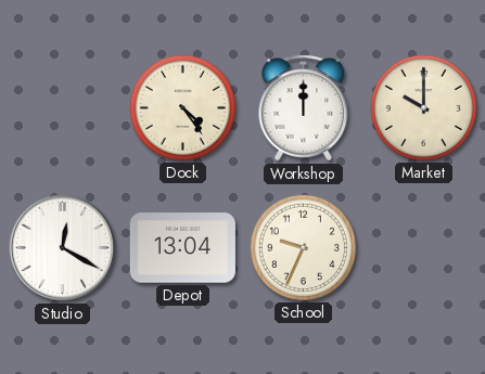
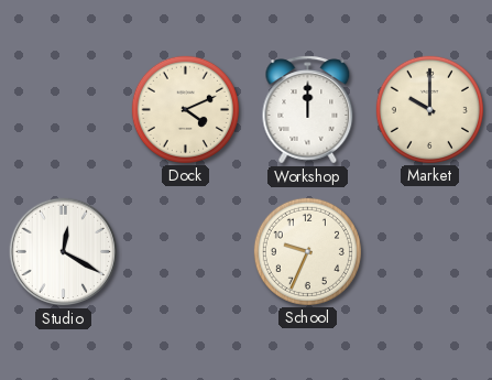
Dock: 4:24 -> 4:11 (185, 109)
Depot: 13:04 -> none (182, 248)
